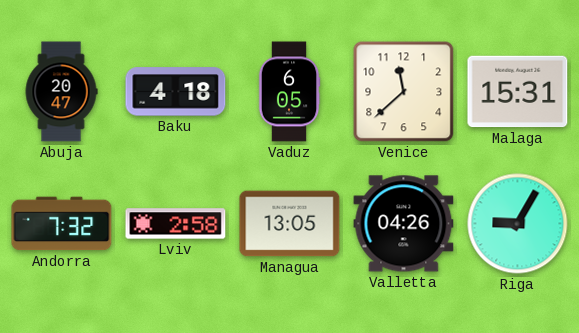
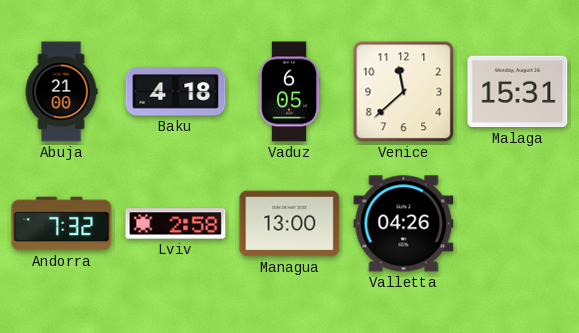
Abuja: 20:47 -> 21:00 (61, 92)
Managua: 13:05 -> 13:00 (290, 224)
Riga: 9:05 -> none (518, 224)
